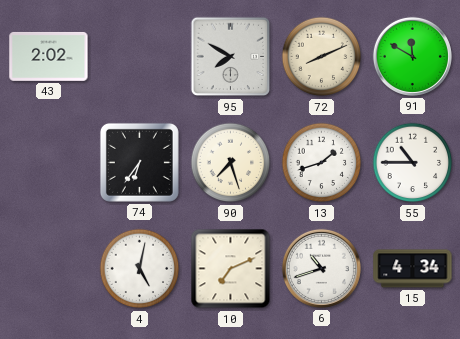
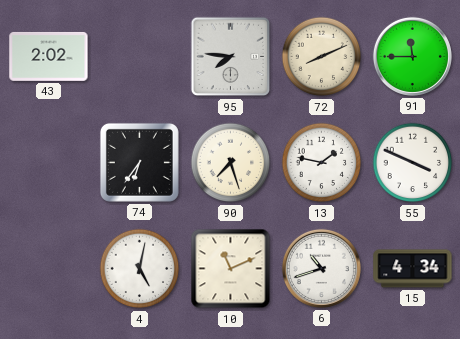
95: 7:50 -> 7:46 (231, 57)
91: 11:50 -> 11:45 (412, 56)
13: 1:42 -> 1:47 (322, 163)
55: 10:45 -> 3:49 (413, 163)
10: 7:11 -> 11:11 (231, 269)
